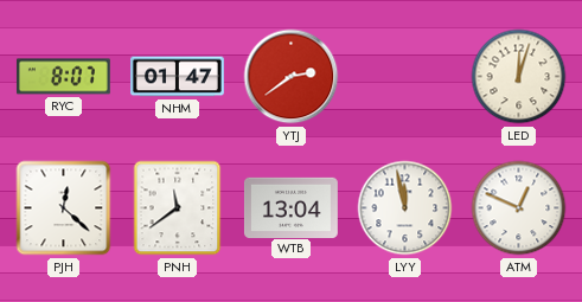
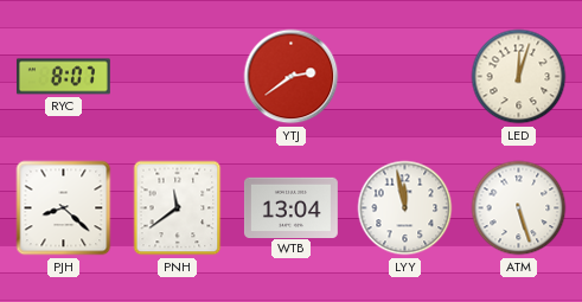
NHM: 01:47 -> none (178, 77)
PJH: 12:22 -> 8:22 (64, 208)
ATM: 12:49 -> 5:27 (519, 208)
